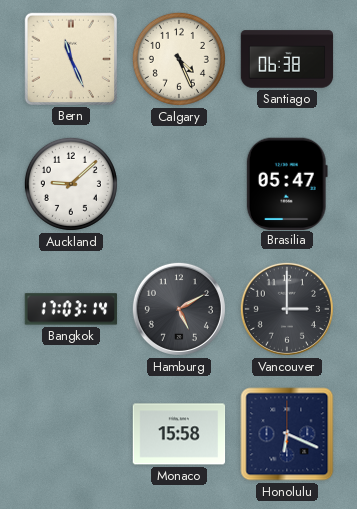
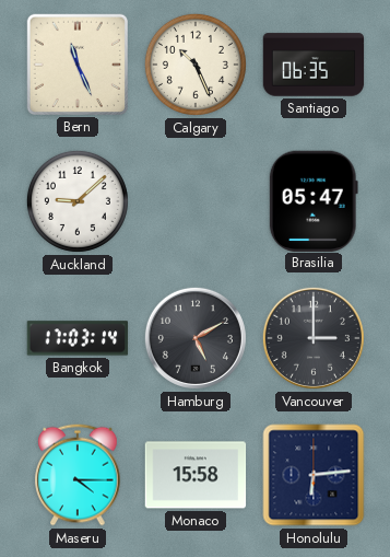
Calgary: 4:26 -> 10:26 (196, 65)
Santiago: 06:38 -> 06:35 (314, 65)
Maseru: none -> 4:15 (78, 475)
Honolulu: 6:19 -> 6:14 (314, 475)
